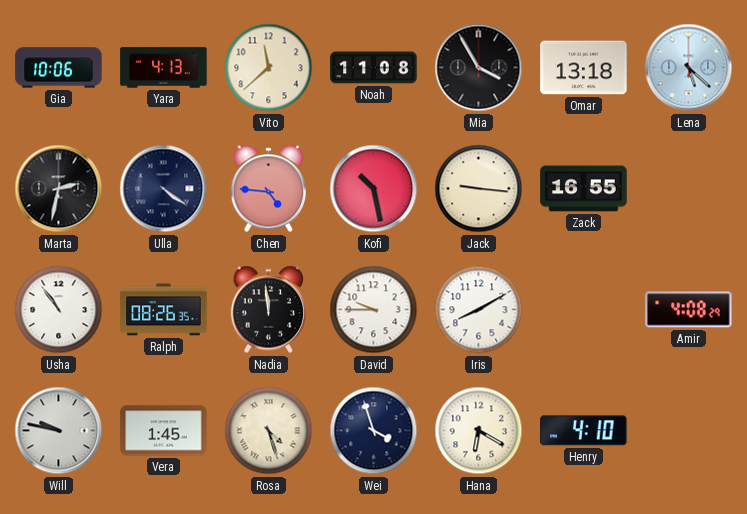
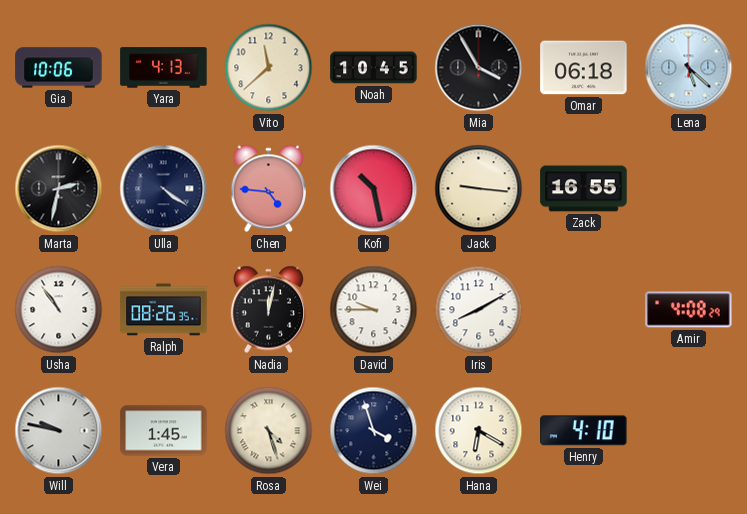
Noah: 11:08 -> 10:45 (374, 68)
Omar: 13:18 -> 06:18 (584, 68)
Nadia: 11:59 -> 12:02 (268, 310)
